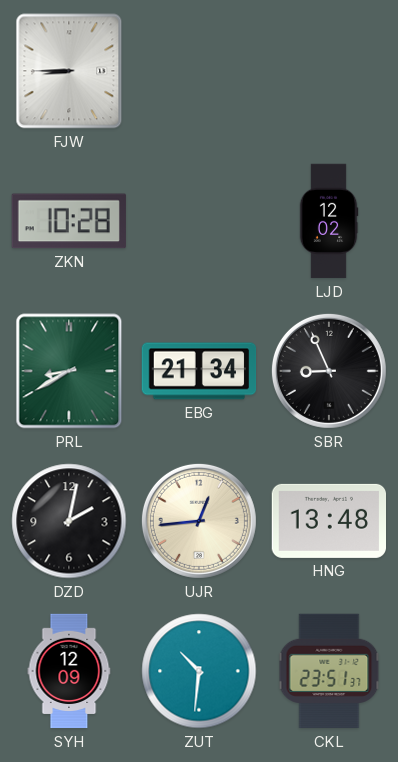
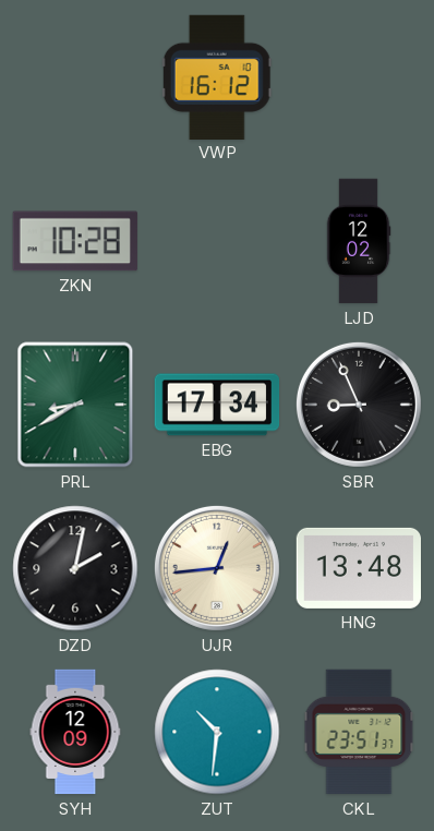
FJW: 8:45 -> none (69, 71)
VWP: none -> 16:12 (217, 76)
EBG: 21:34 -> 17:34 (217, 405)
